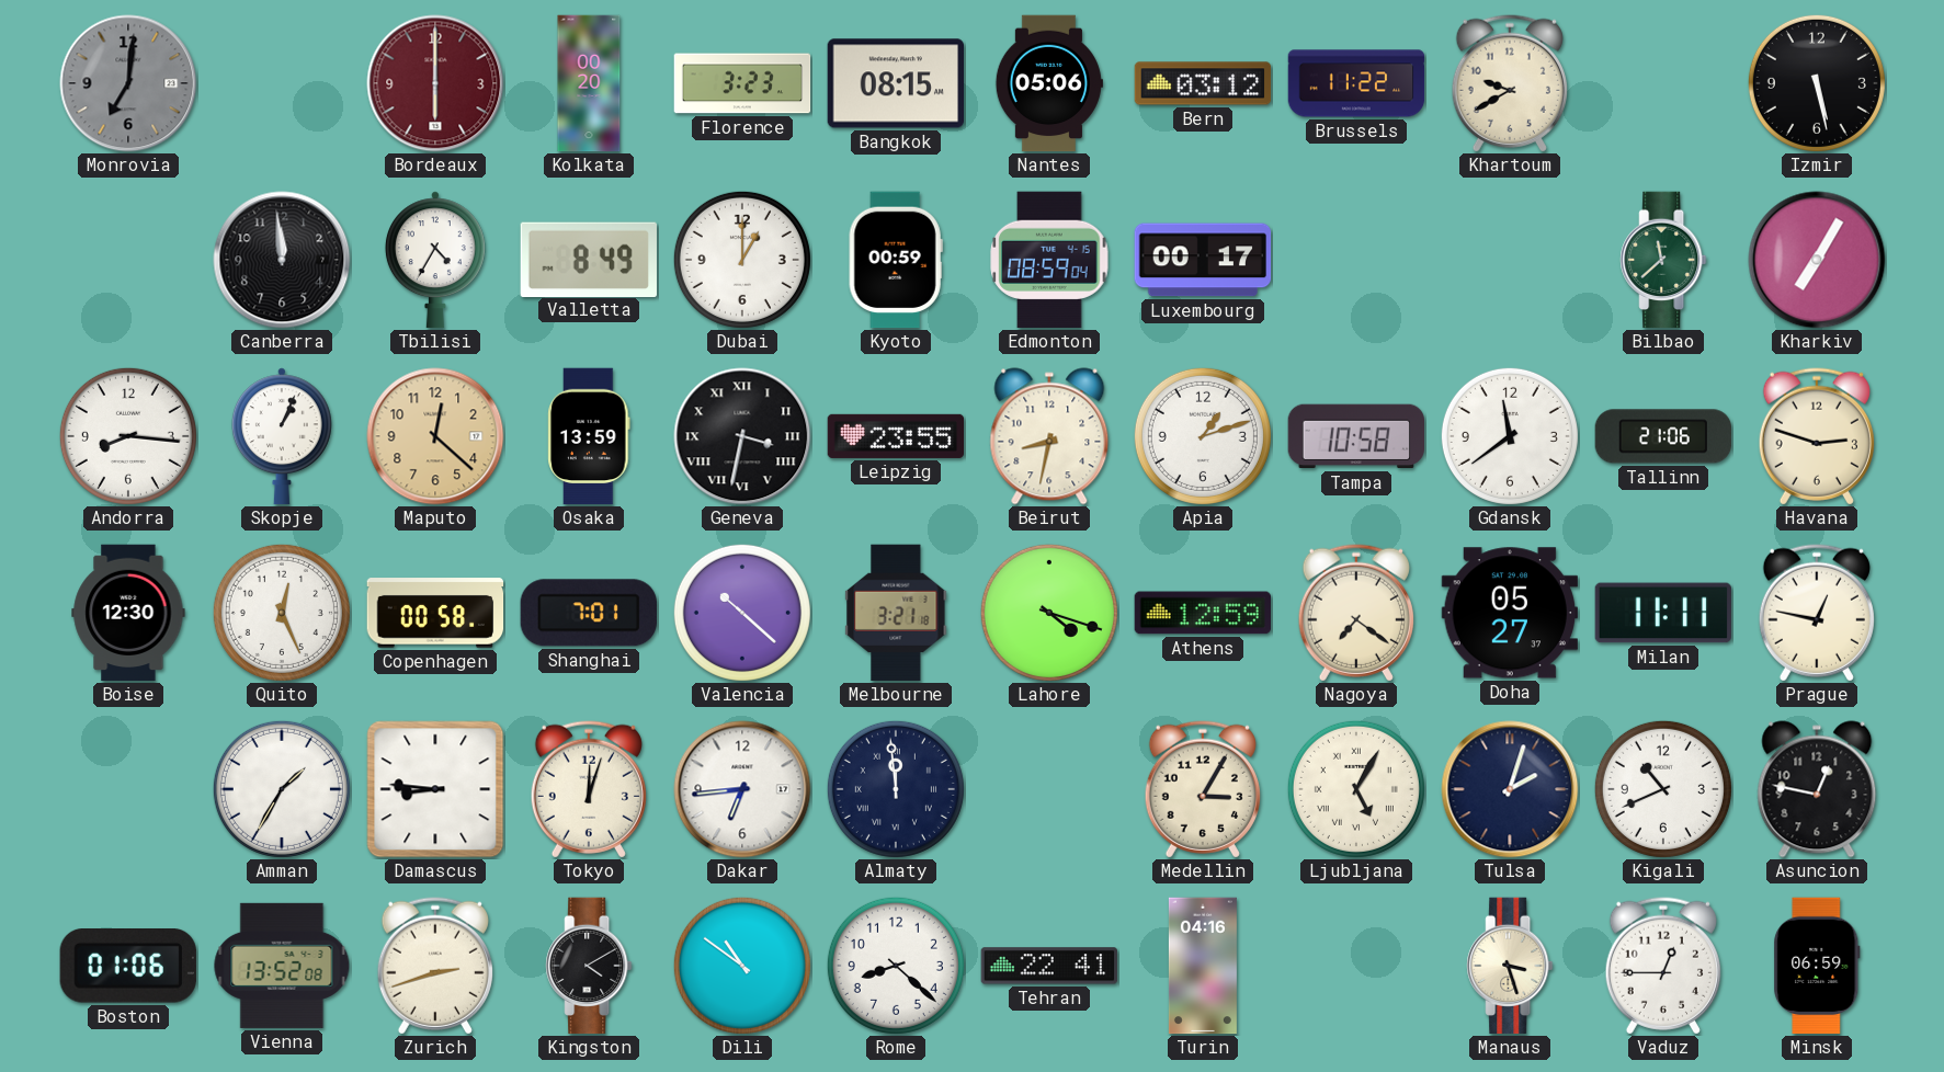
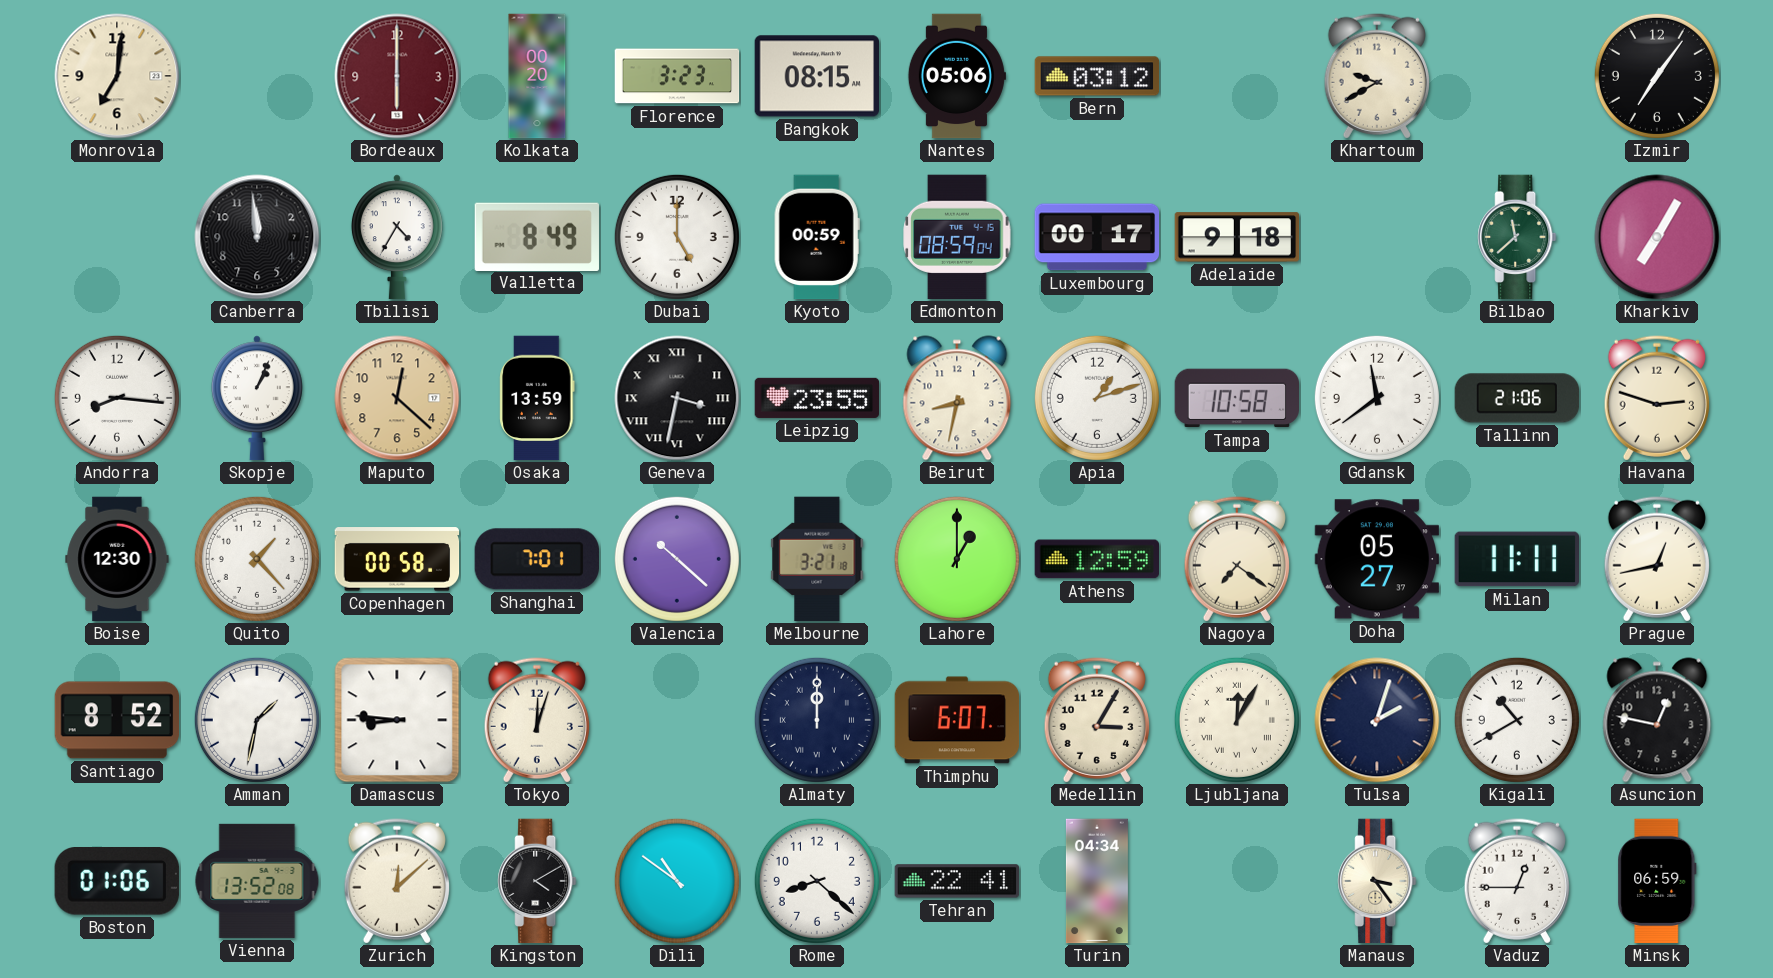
Monrovia dial: grey -> cream (117, 76)
Brussels: 11:22 -> none (1356, 83)
Izmir: 5:28 -> 7:06 (1657, 76)
Dubai: 1:00 -> 5:00 (677, 237)
Adelaide: none -> 9:18 (1237, 237)
Quito: 12:26 -> 1:23 (257, 559)
Lahore: 4:18 -> 1:00 (957, 559)
Prague: 12:47 -> 12:43 (1657, 559)
Santiago: none -> 8:52 (117, 720)
Amman: 1:35 -> 1:32 (257, 720)
Dakar: 6:44 -> none (742, 789)
Almaty: 11:59 -> 12:00 (817, 720)
Thimphu: none -> 6:07 (957, 720)
Ljubljana: 5:05 -> 12:05 (1237, 720)
Kigali: 10:41 -> 10:40 (1517, 720)
Zurich: 2:42 -> 12:08 (397, 881)
Turin: 04:16 -> 04:34 (1097, 881)
Manaus: 3:27 -> 3:24 (1377, 881)
